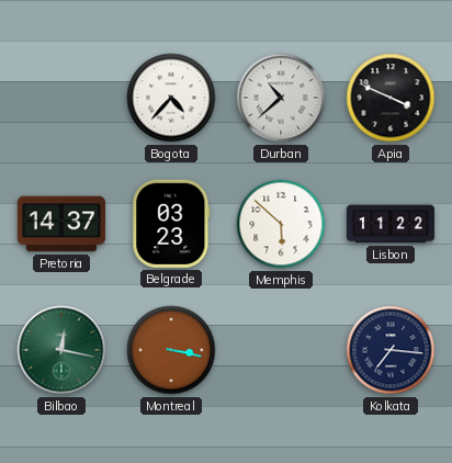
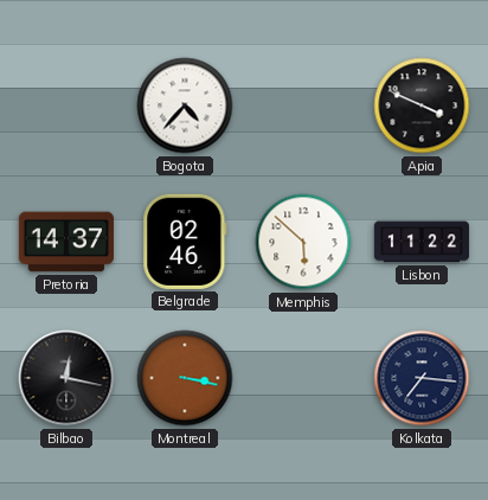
Durban: 10:38 -> none (281, 98)
Belgrade: 03:23 -> 02:46 (185, 242)
Bilbao dial: green -> black (66, 378)
